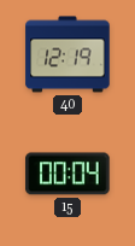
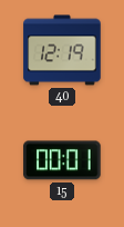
15: 00:04 -> 00:01 (62, 160)
